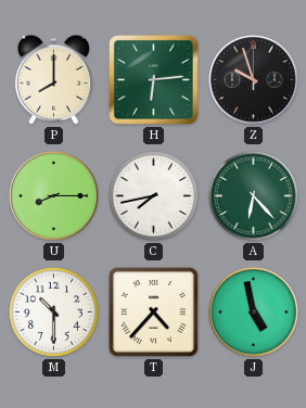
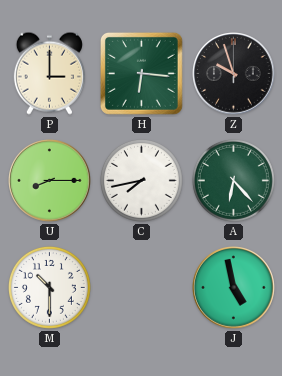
P: 8:00 -> 3:00 (49, 73)
H: 6:14 -> 6:16 (141, 73)
T: 4:37 -> none (153, 311)
